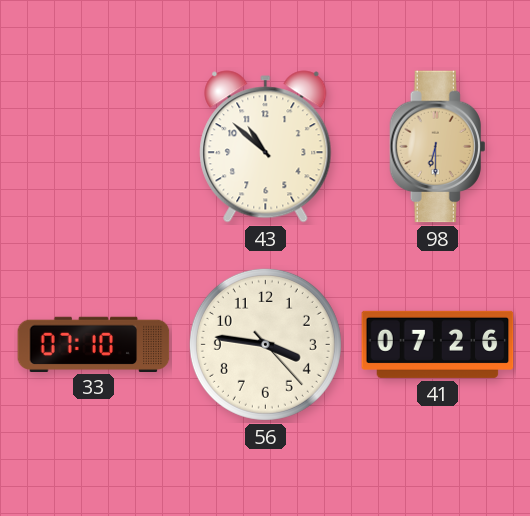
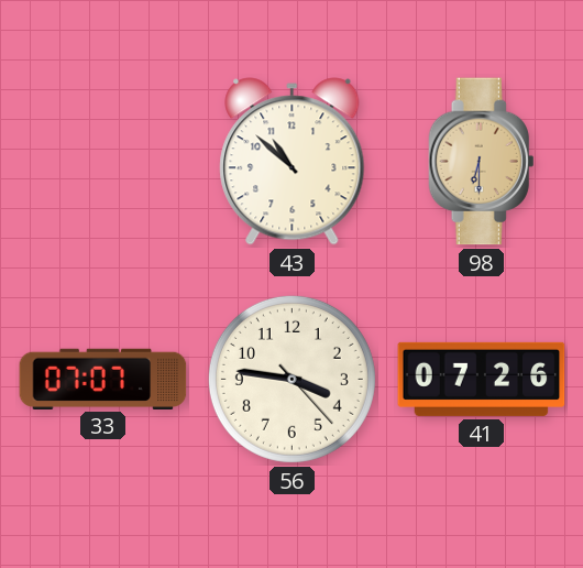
33: 07:10 -> 07:07 (103, 379)
